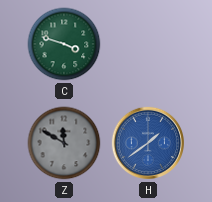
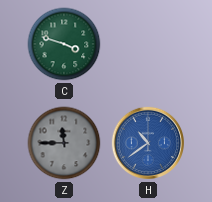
Z: 11:50 -> 11:45 (64, 143)
H: 1:39 -> 10:39 (148, 143)
